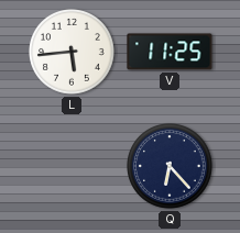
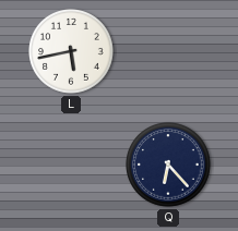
L: 5:44 -> 5:43 (72, 52)
V: 11:25 -> none (170, 52)
